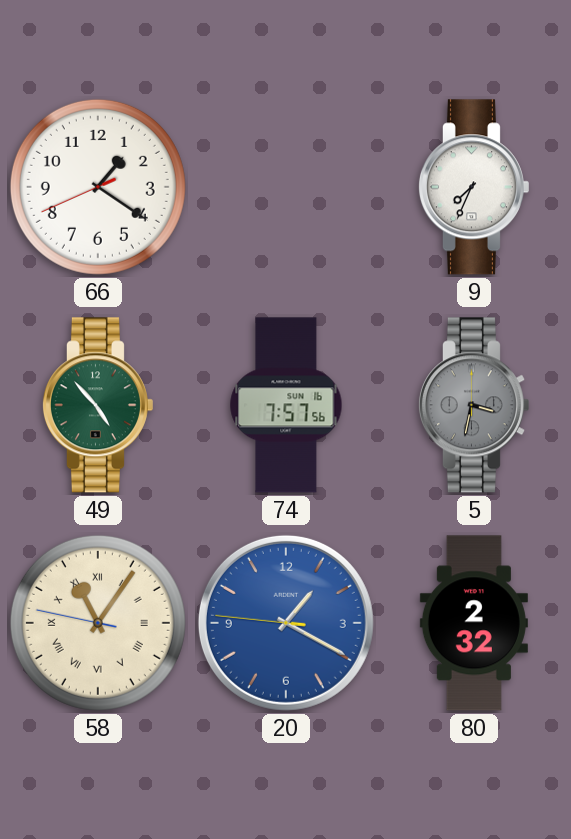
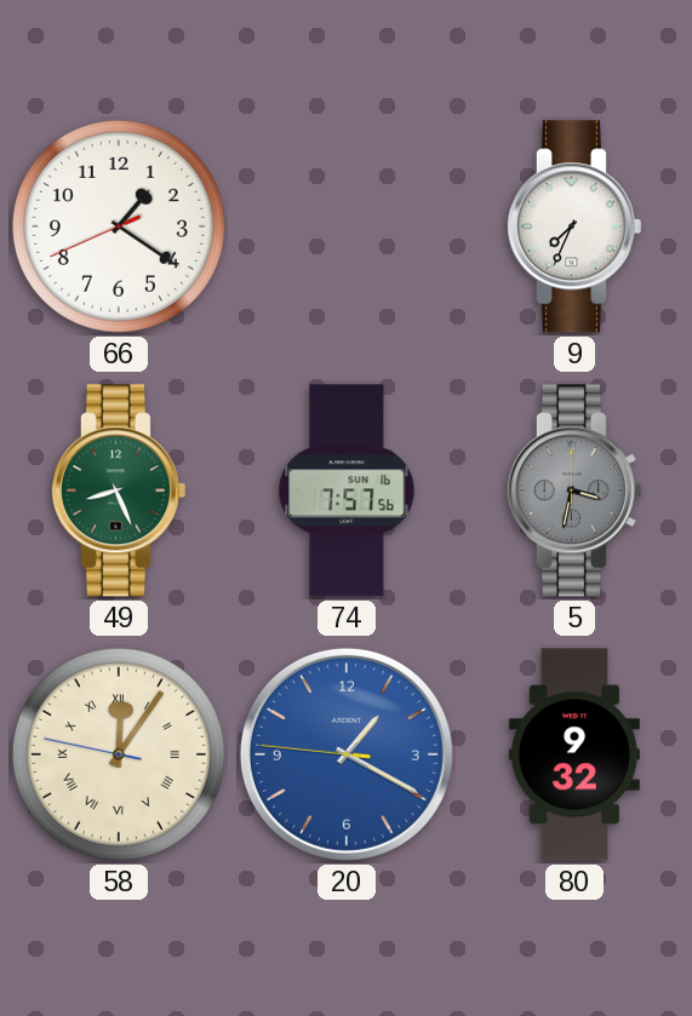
49: 4:53 -> 8:26 (118, 490)
58: 11:05 -> 12:05 (119, 754)
80: 2:32 -> 9:32 (574, 754)
